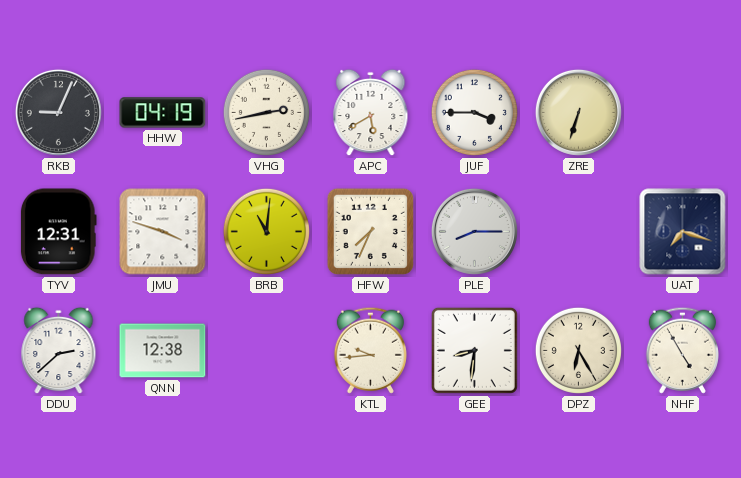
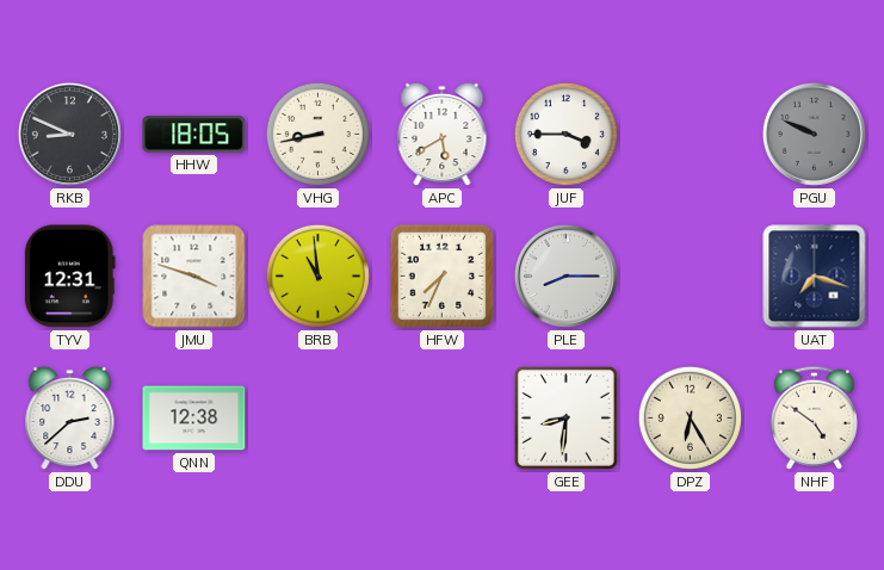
RKB: 9:04 -> 8:49 (69, 134)
HHW: 04:19 -> 18:05 (194, 135)
VHG: 2:43 -> 8:43 (317, 134)
ZRE: 6:33 -> none (578, 112)
PGU: none -> 9:49 (814, 134)
BRB: 11:01 -> 10:59 (317, 275)
KTL: 9:44 -> none (370, 350)
NHF: 4:55 -> 4:51 (814, 417)
